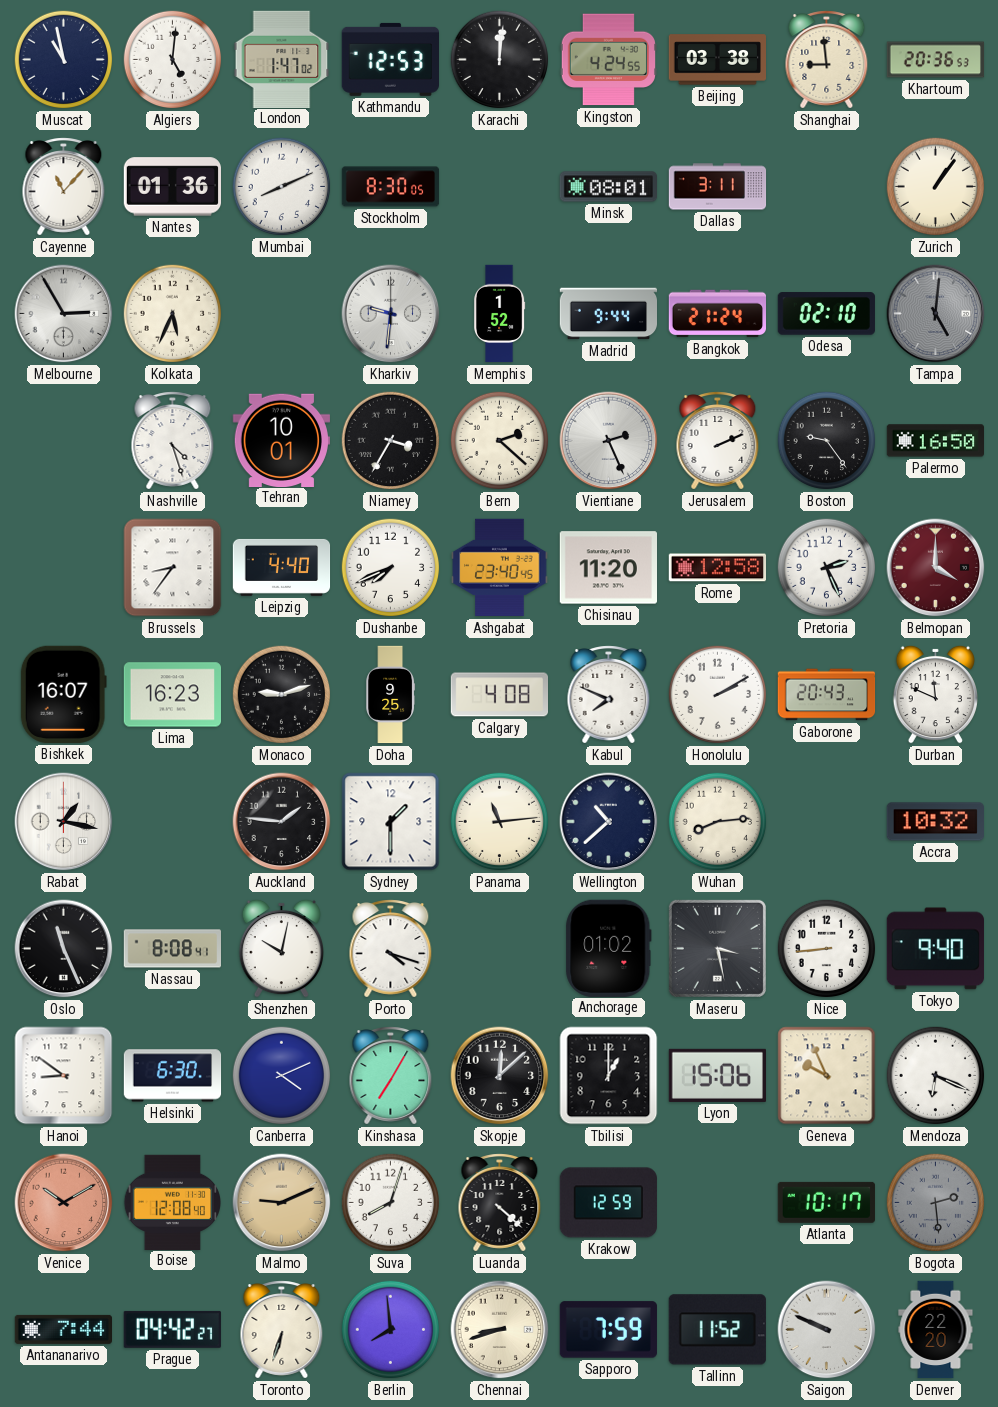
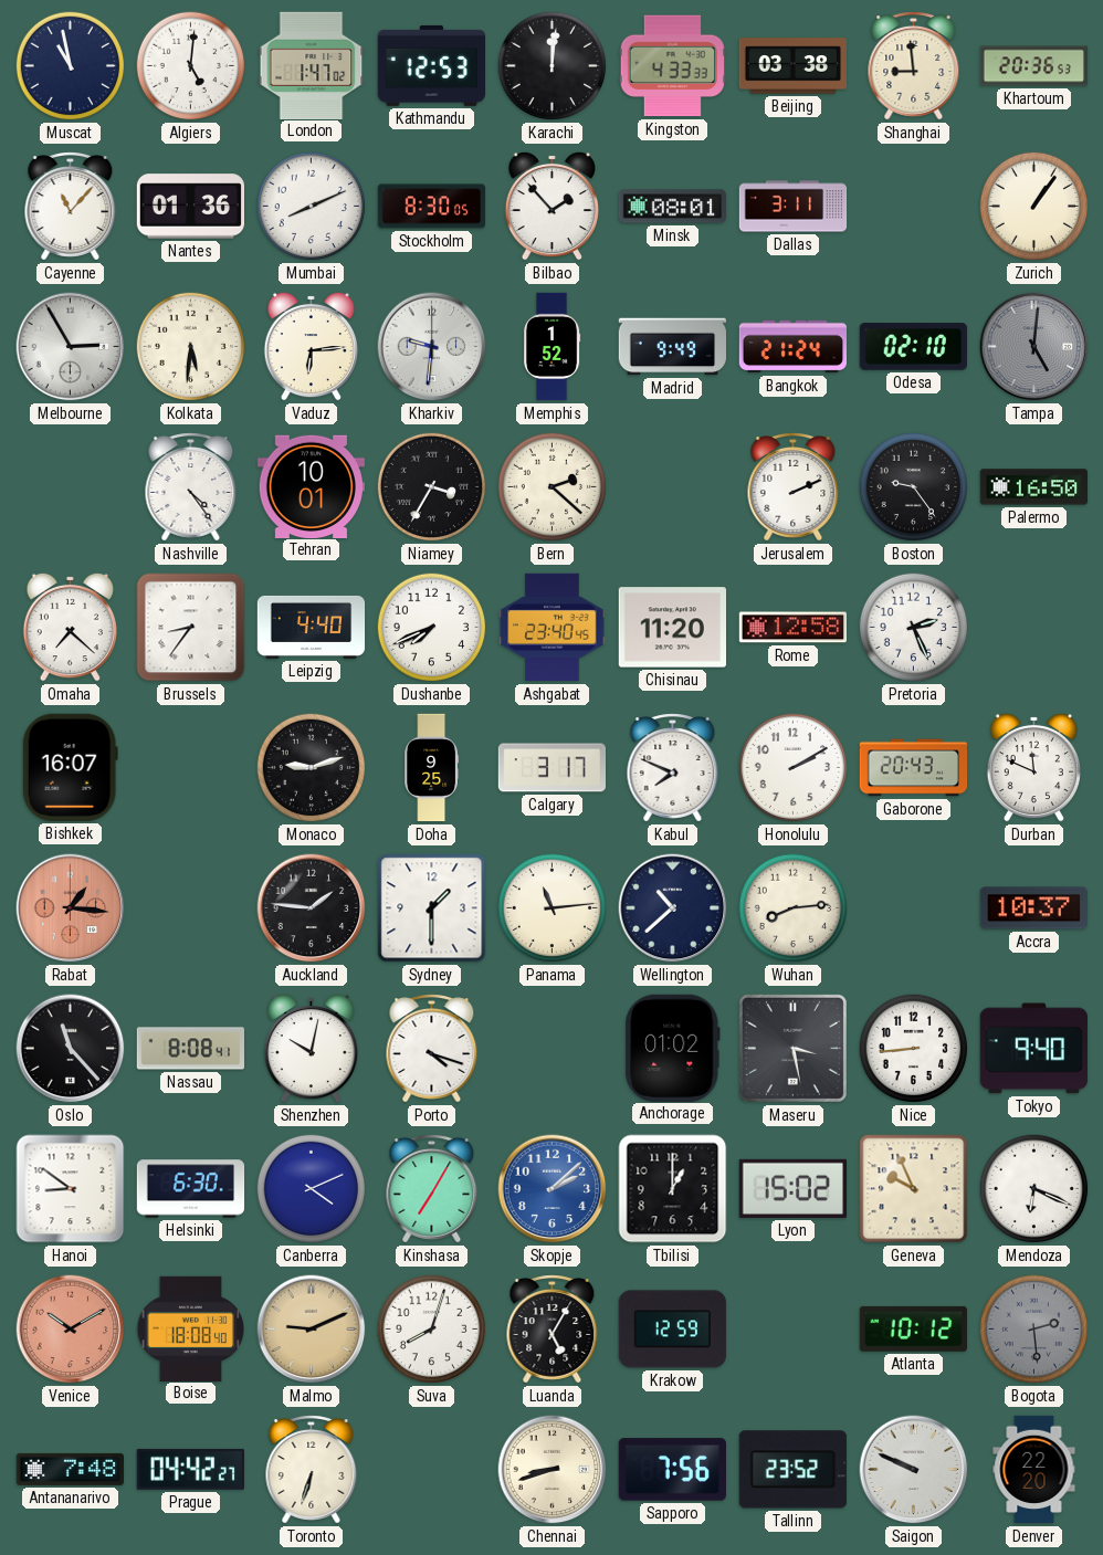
Kingston: 4:24 -> 4:33 (672, 66)
Bilbao: none -> 1:53 (551, 206)
Kolkata: 5:34 -> 5:31 (191, 347)
Vaduz: none -> 6:14 (311, 346)
Madrid: 9:44 -> 9:49 (673, 347)
Nashville: 4:27 -> 4:24 (191, 487)
Vientiane: 2:26 -> none (609, 441)
Omaha: none -> 7:22 (70, 627)
Belmopan: 4:00 -> none (936, 568)
Lima: 16:23 -> none (172, 695)
Calgary: 4:08 -> 3:17 (551, 768)
Rabat: 1:17 -> 1:16 (71, 908)
Rabat dial: white -> salmon (71, 908)
Accra: 10:32 -> 10:37 (1033, 908)
Oslo: 11:26 -> 11:23 (71, 1049)
Skopje: 12:08 -> 2:08 (553, 1189)
Skopje dial: black -> blue (553, 1189)
Lyon: 15:06 -> 15:02 (792, 1188)
Boise: 12:08 -> 18:08 (191, 1328)
Luanda: 4:22 -> 5:05 (553, 1330)
Atlanta: 10:17 -> 10:12 (913, 1328)
Antananarivo: 7:44 -> 7:48 (70, 1469)
Berlin: 7:59 -> none (391, 1330)
Sapporo: 7:59 -> 7:56 (672, 1470)
Tallinn: 11:52 -> 23:52 (792, 1470)
